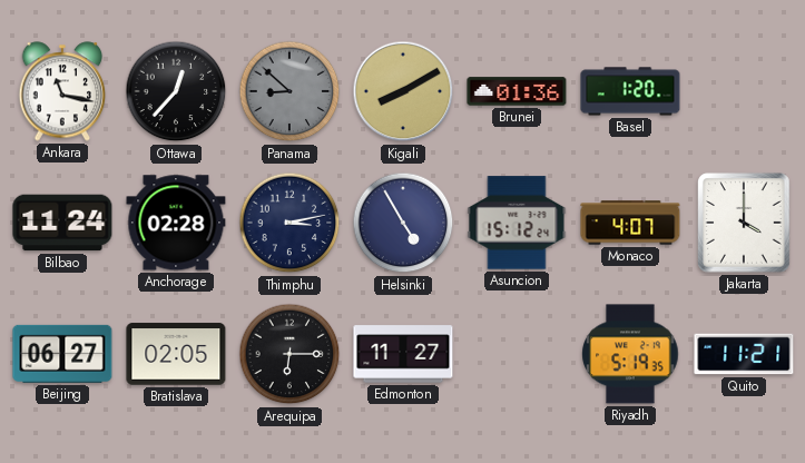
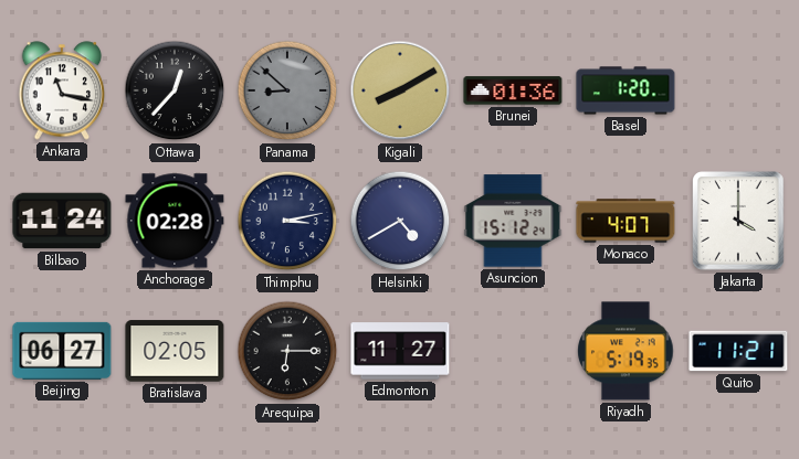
Helsinki: 4:55 -> 4:40 (400, 221)
